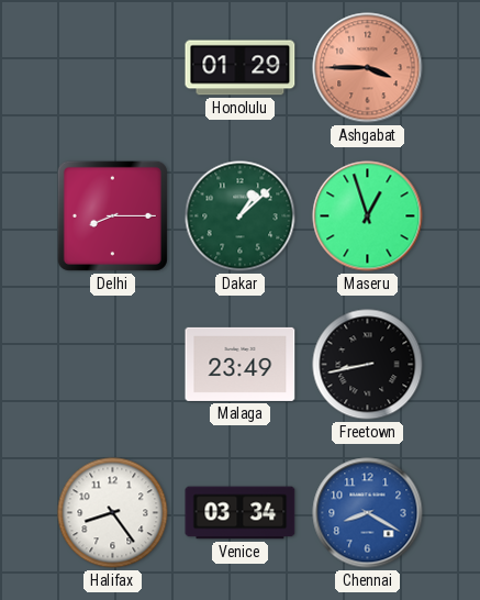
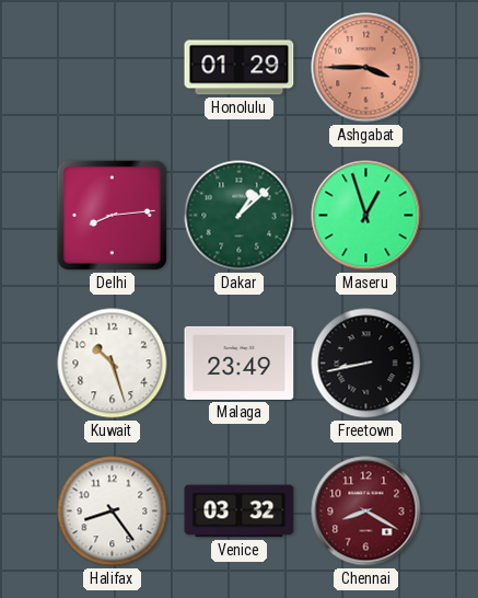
Delhi: 8:15 -> 8:14 (112, 215)
Kuwait: none -> 10:27 (113, 364)
Venice: 03:34 -> 03:32 (240, 511)
Chennai dial: blue -> burgundy (366, 511)
